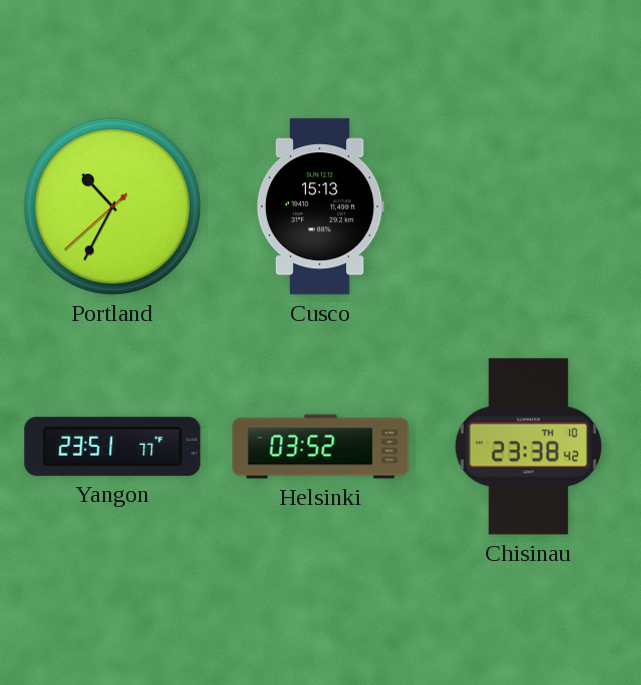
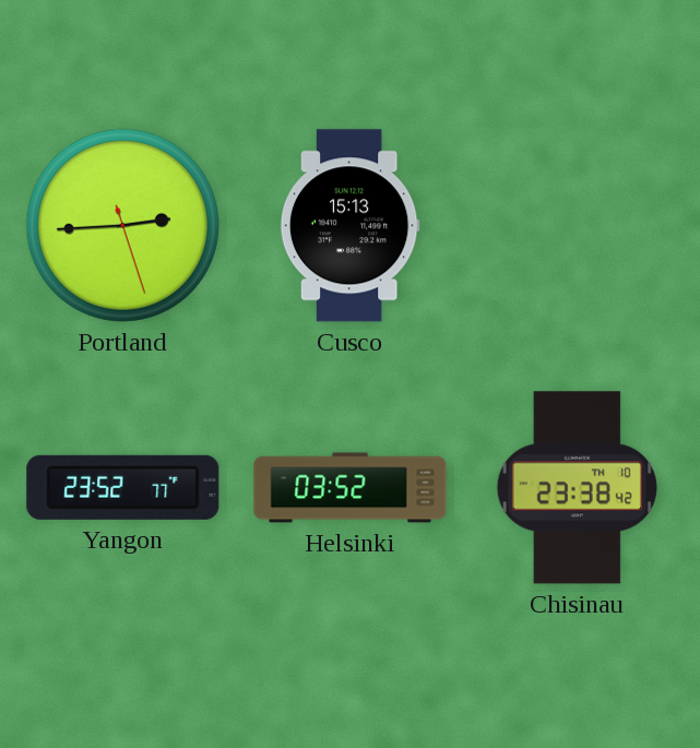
Portland: 10:34 -> 2:44 (122, 225)
Yangon: 23:51 -> 23:52 (123, 487)
